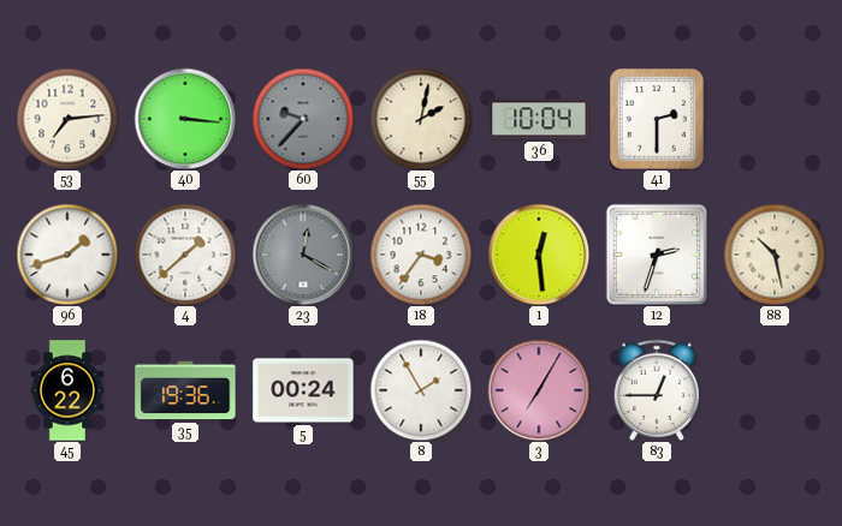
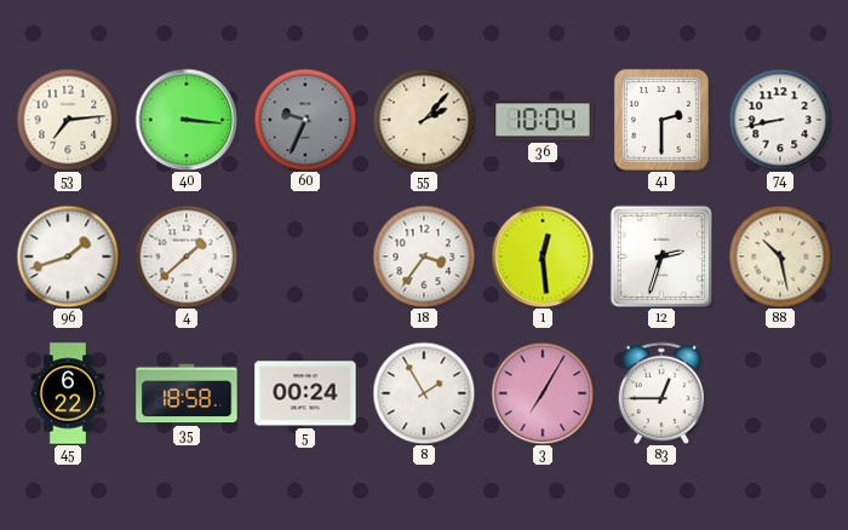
60: 9:37 -> 9:34 (305, 120)
55: 2:02 -> 2:07 (424, 120)
74: none -> 8:43 (780, 120)
23: 12:20 -> none (303, 255)
35: 19:36 -> 18:58 (187, 393)
